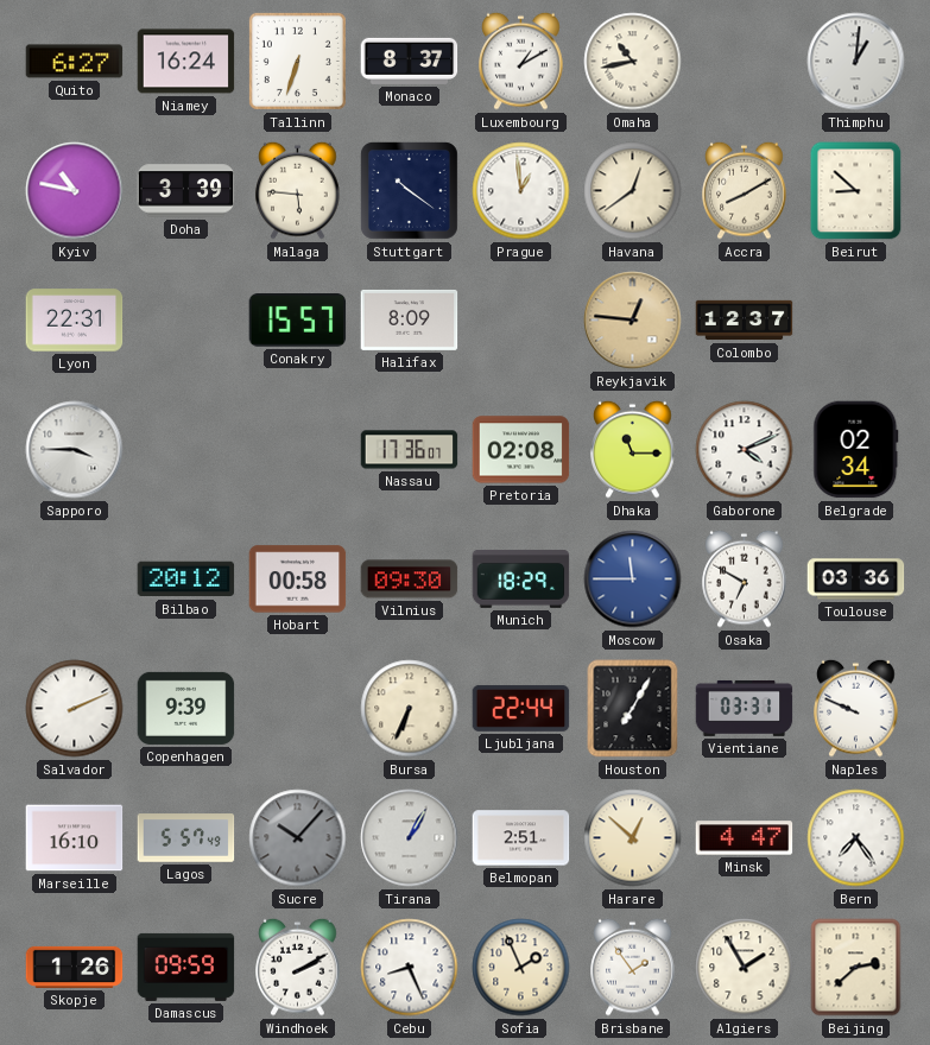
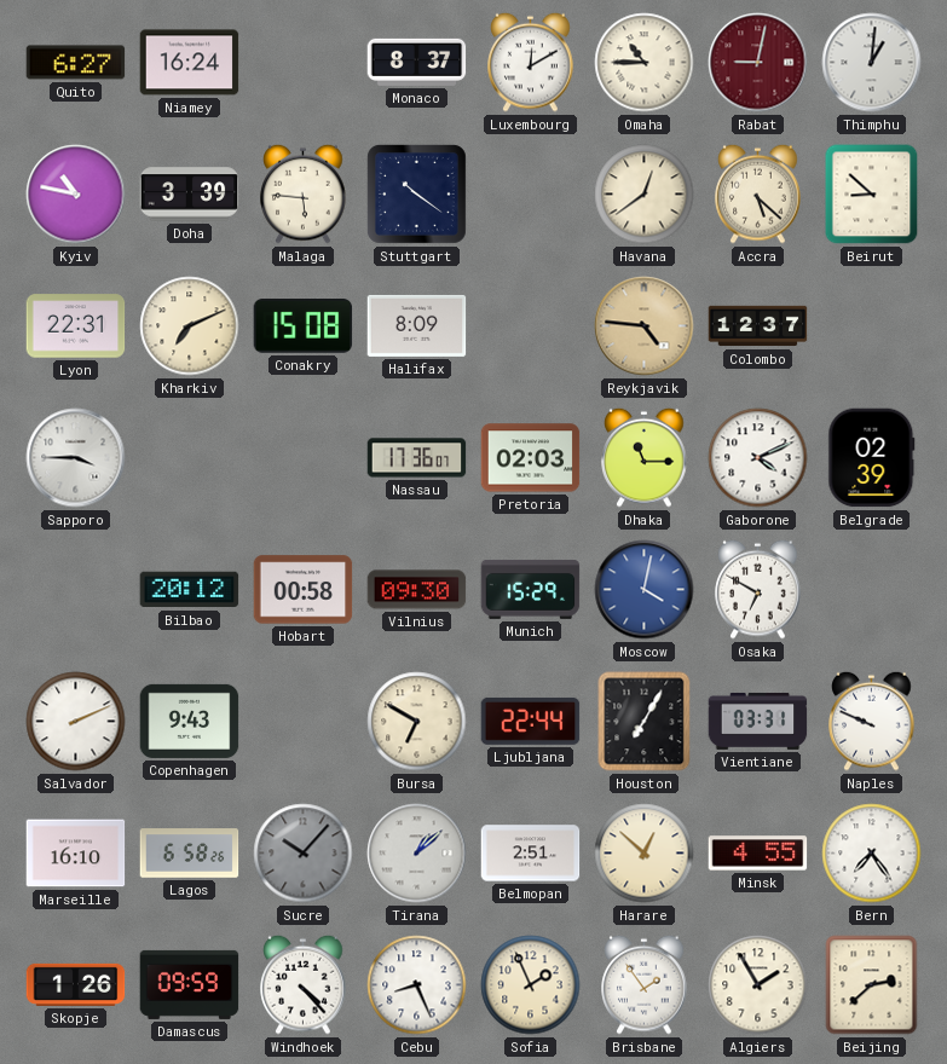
Tallinn: 6:33 -> none (297, 61)
Luxembourg: 1:10 -> 12:10 (531, 62)
Omaha: 10:43 -> 10:45 (645, 63)
Rabat: none -> 9:02 (758, 63)
Prague: 12:59 -> none (521, 191)
Accra: 8:10 -> 5:22 (758, 193)
Kharkiv: none -> 7:11 (190, 326)
Conakry: 15:57 -> 15:08 (304, 326)
Reykjavik: 12:46 -> 4:46 (645, 326)
Pretoria: 02:08 -> 02:03 (531, 458)
Belgrade: 02:34 -> 02:39 (872, 458)
Munich: 18:29 -> 15:29 (531, 589)
Moscow: 11:45 -> 4:02 (645, 590)
Toulouse: 03:36 -> none (856, 579)
Copenhagen: 9:39 -> 9:43 (190, 721)
Bursa: 6:34 -> 6:50 (417, 722)
Lagos: 5:57 -> 6:58 (190, 854)
Tirana: 1:05 -> 1:08 (417, 854)
Minsk: 4:47 -> 4:55 (758, 854)
Windhoek: 2:10 -> 4:23 (304, 984)
